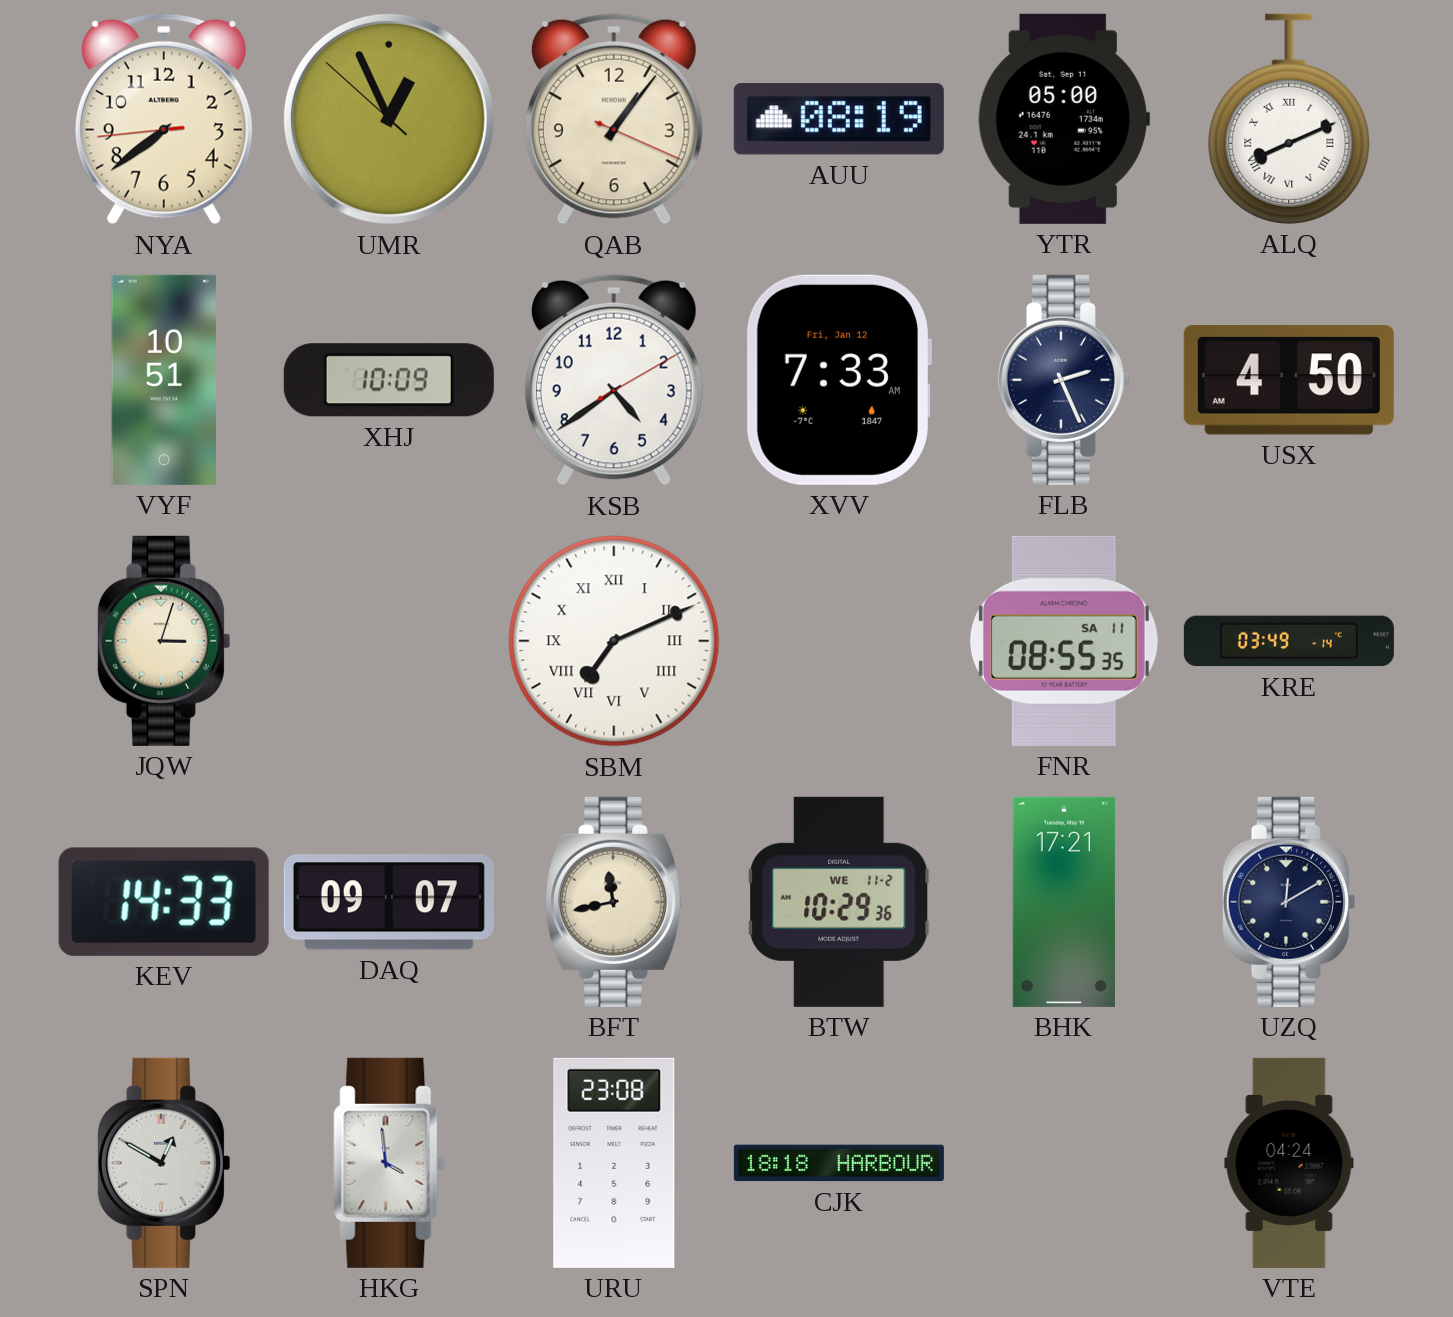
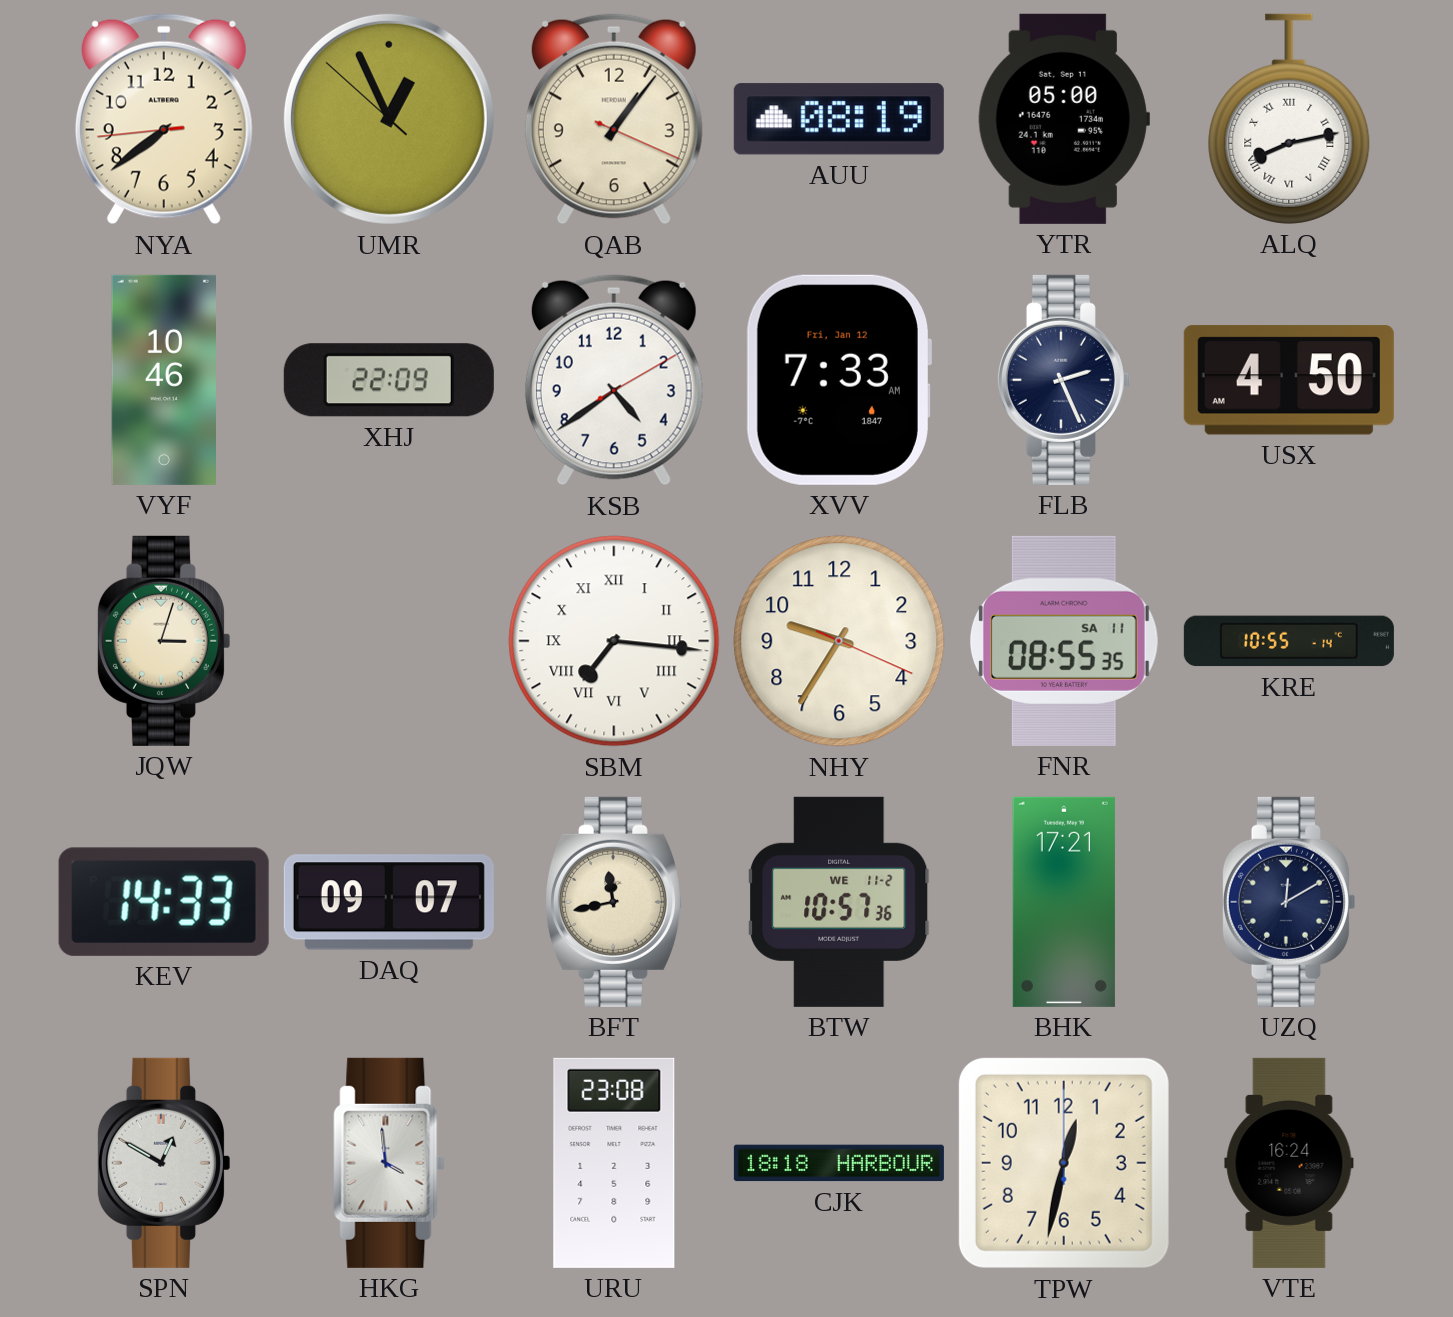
ALQ: 8:11 -> 8:13 (1289, 119)
VYF: 10:51 -> 10:46 (163, 380)
XHJ: 10:09 -> 22:09 (389, 380)
SBM: 7:11 -> 7:16 (614, 641)
NHY: none -> 9:35 (839, 641)
KRE: 03:49 -> 10:55 (1289, 641)
BTW: 10:29 -> 10:57 (839, 902)
TPW: none -> 12:32 (1064, 1163)
VTE: 04:24 -> 16:24 (1289, 1163)
